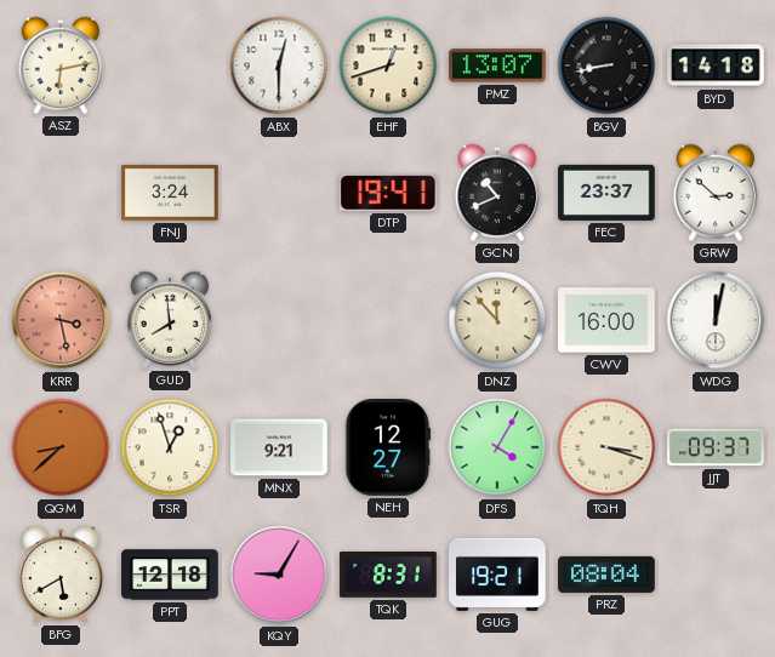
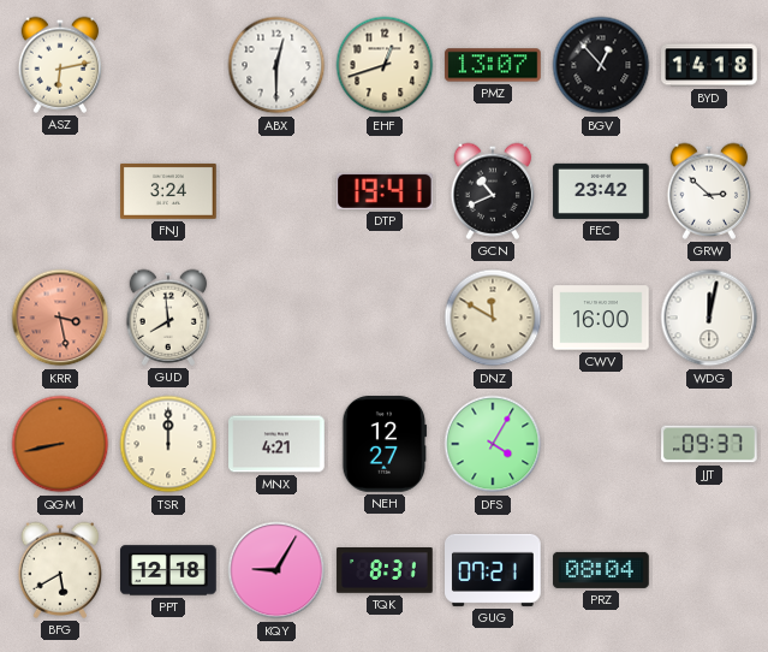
BGV: 8:43 -> 12:53 (601, 65)
FEC: 23:37 -> 23:42 (601, 191)
DNZ: 11:53 -> 11:50 (493, 318)
QGM: 8:38 -> 8:43 (60, 444)
TSR: 12:57 -> 12:00 (168, 444)
MNX: 9:21 -> 4:21 (276, 444)
TQH: 3:18 -> none (606, 447)
GUG: 19:21 -> 07:21 (493, 570)
